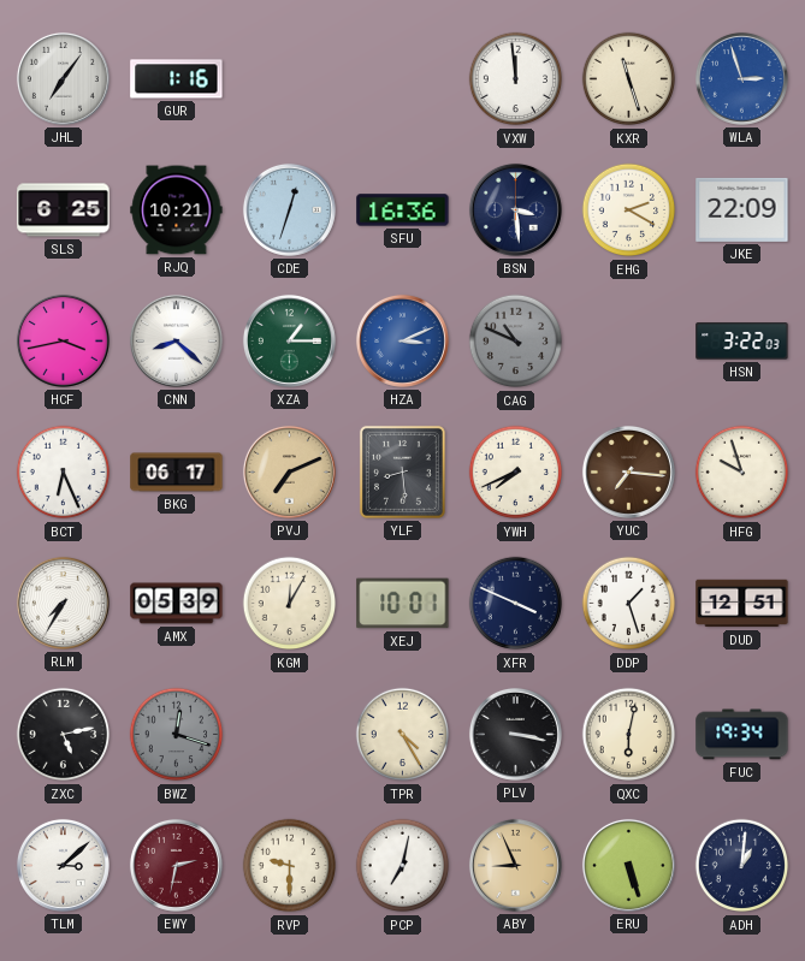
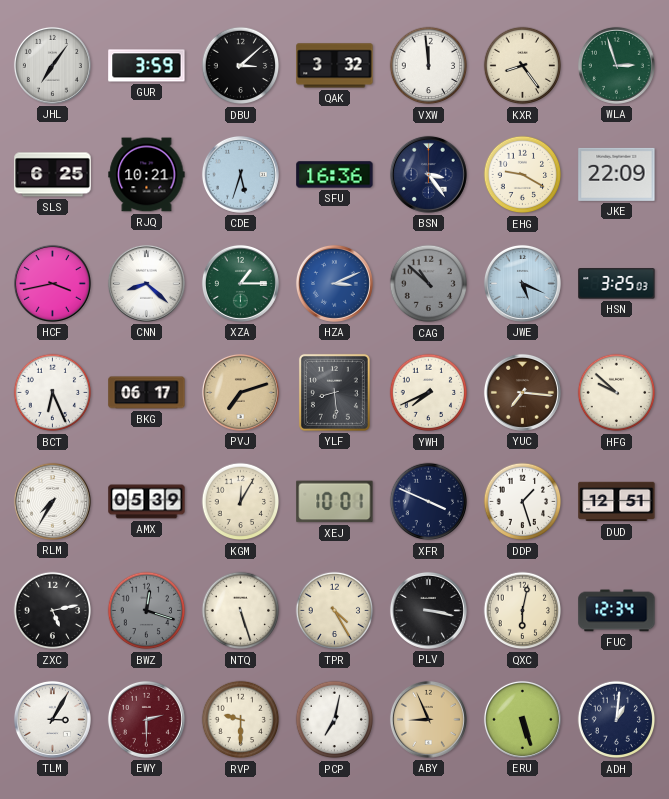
GUR: 1:16 -> 3:59 (147, 66)
DBU: none -> 3:08 (241, 66)
QAK: none -> 3:32 (335, 66)
KXR: 11:27 -> 8:24 (523, 66)
WLA dial: blue -> green (616, 65)
CDE: 12:33 -> 5:33 (240, 174)
BSN: 3:29 -> 3:24 (428, 174)
EHG: 2:20 -> 9:20 (523, 175)
CAG: 10:49 -> 10:52 (429, 284)
JWE: none -> 5:19 (522, 283)
HSN: 3:22 -> 3:25 (617, 284)
PVJ: 7:11 -> 7:12 (240, 392)
HFG: 9:57 -> 9:52 (617, 393)
NTQ: none -> 5:27 (241, 611)
FUC: 19:34 -> 12:34 (617, 611)
TLM: 3:08 -> 3:05 (52, 719)
EWY: 2:32 -> 2:30 (146, 719)
